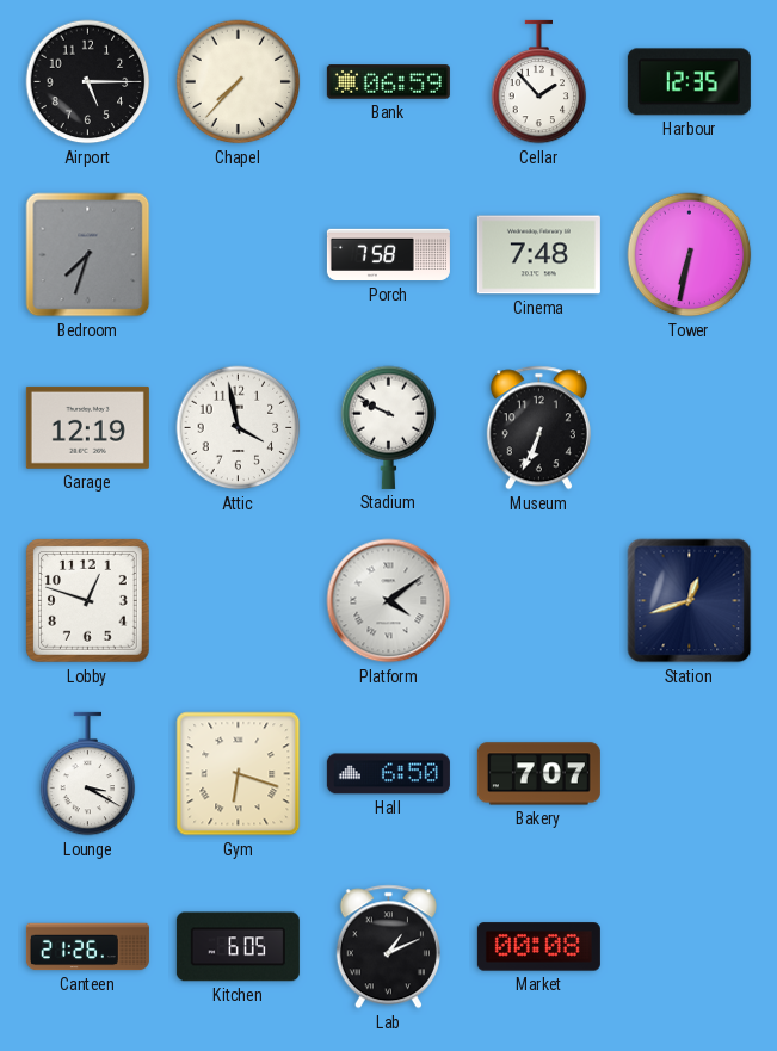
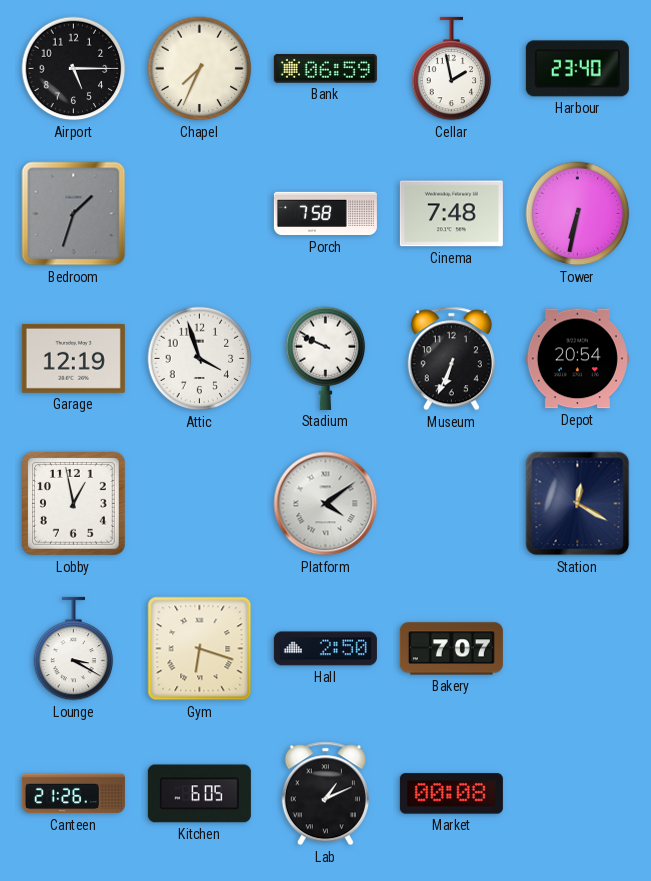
Chapel: 7:37 -> 7:34 (200, 69)
Cellar: 1:53 -> 1:58 (452, 69)
Harbour: 12:35 -> 23:40 (577, 69)
Bedroom: 7:33 -> 1:33 (74, 214)
Attic: 3:58 -> 3:57 (200, 359)
Depot: none -> 20:54 (577, 359)
Lobby: 12:48 -> 12:58 (74, 504)
Station: 12:42 -> 12:20 (578, 504)
Hall: 6:50 -> 2:50 (325, 649)
